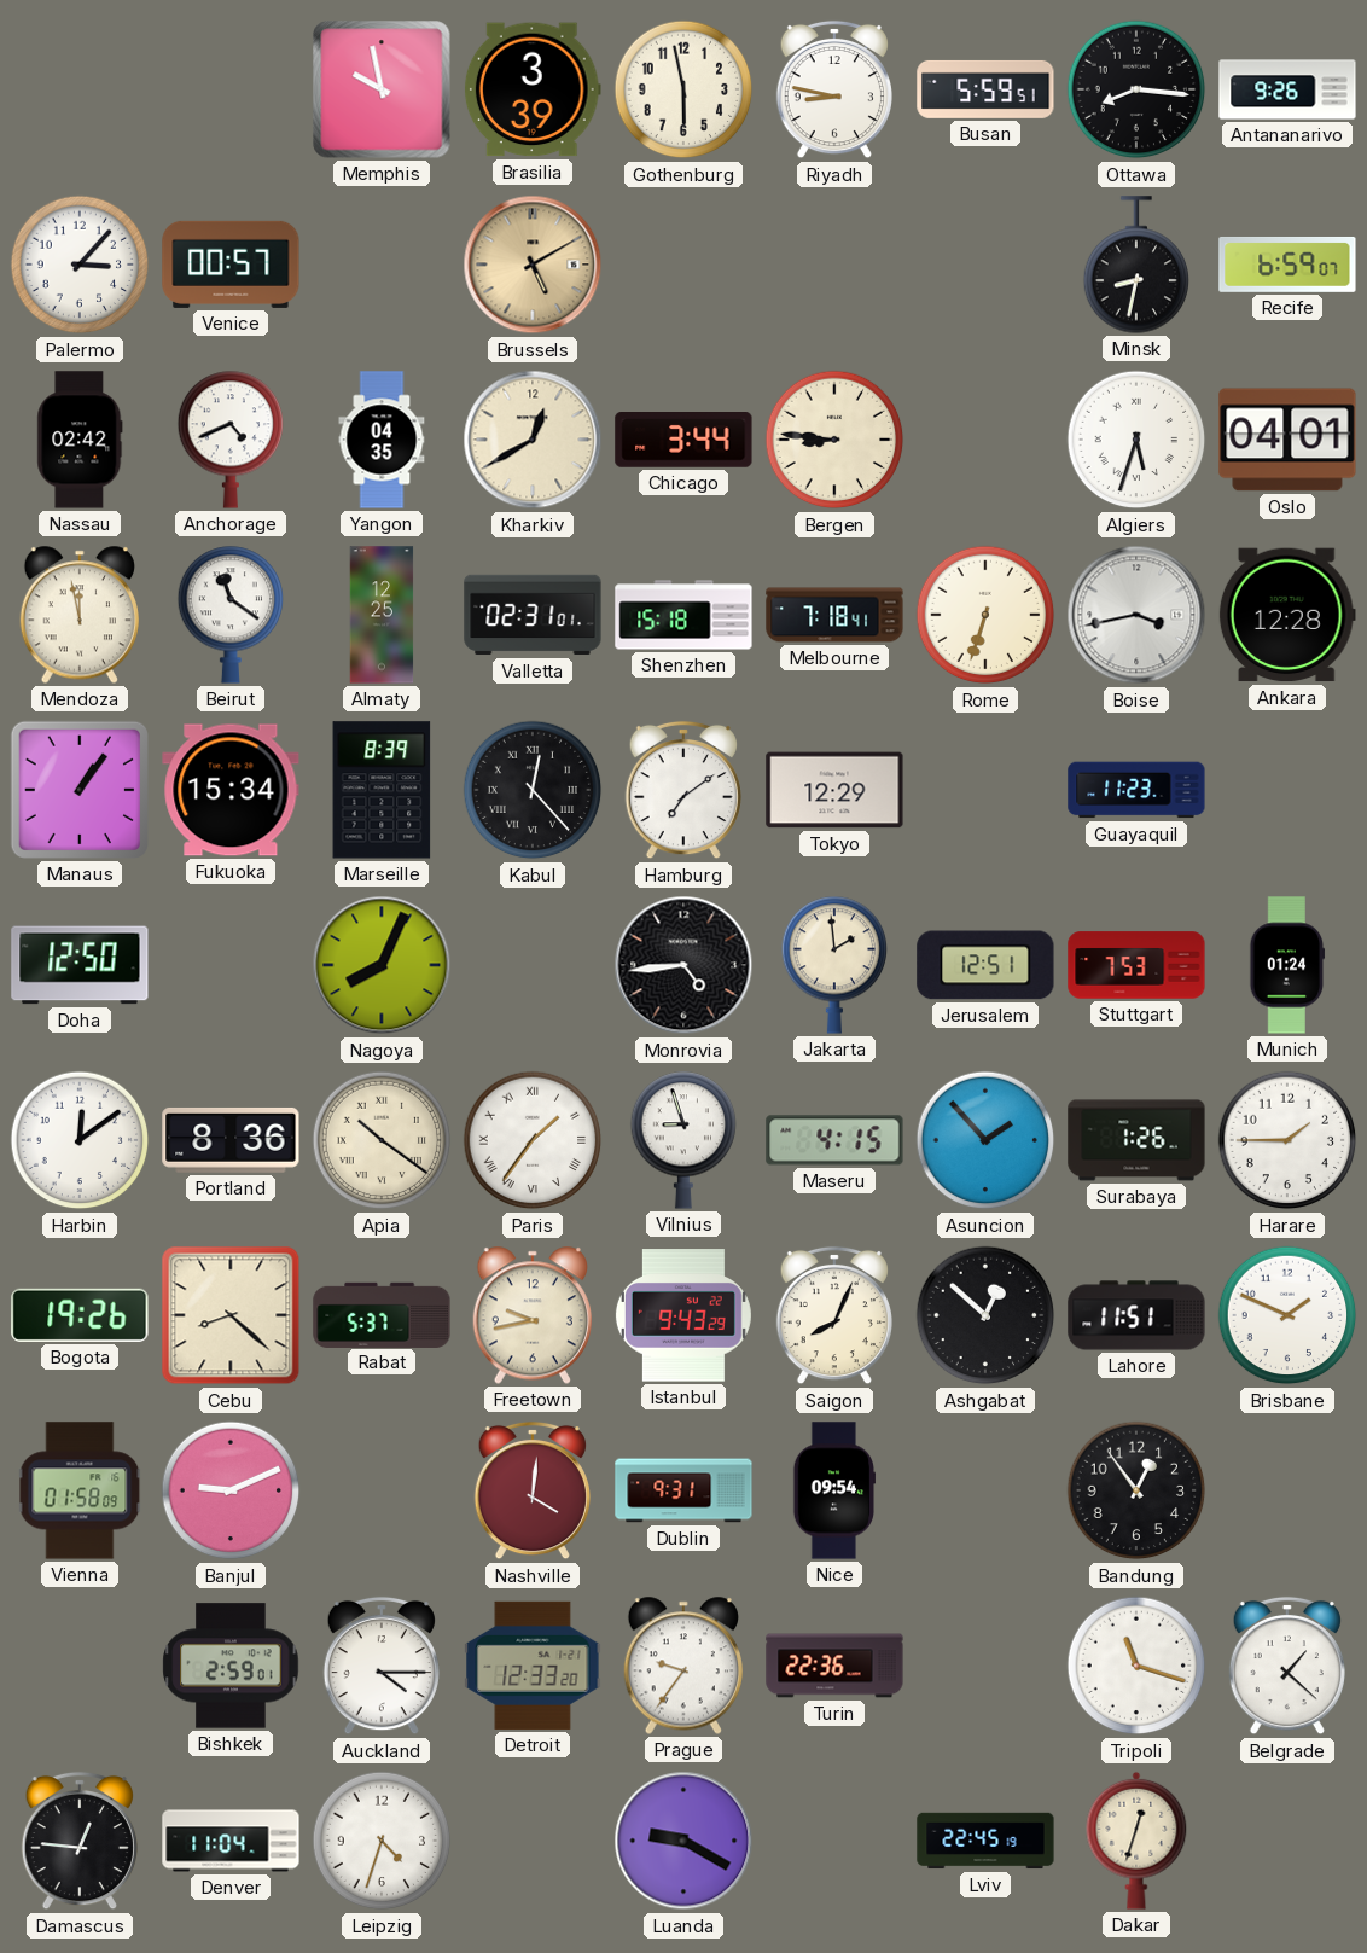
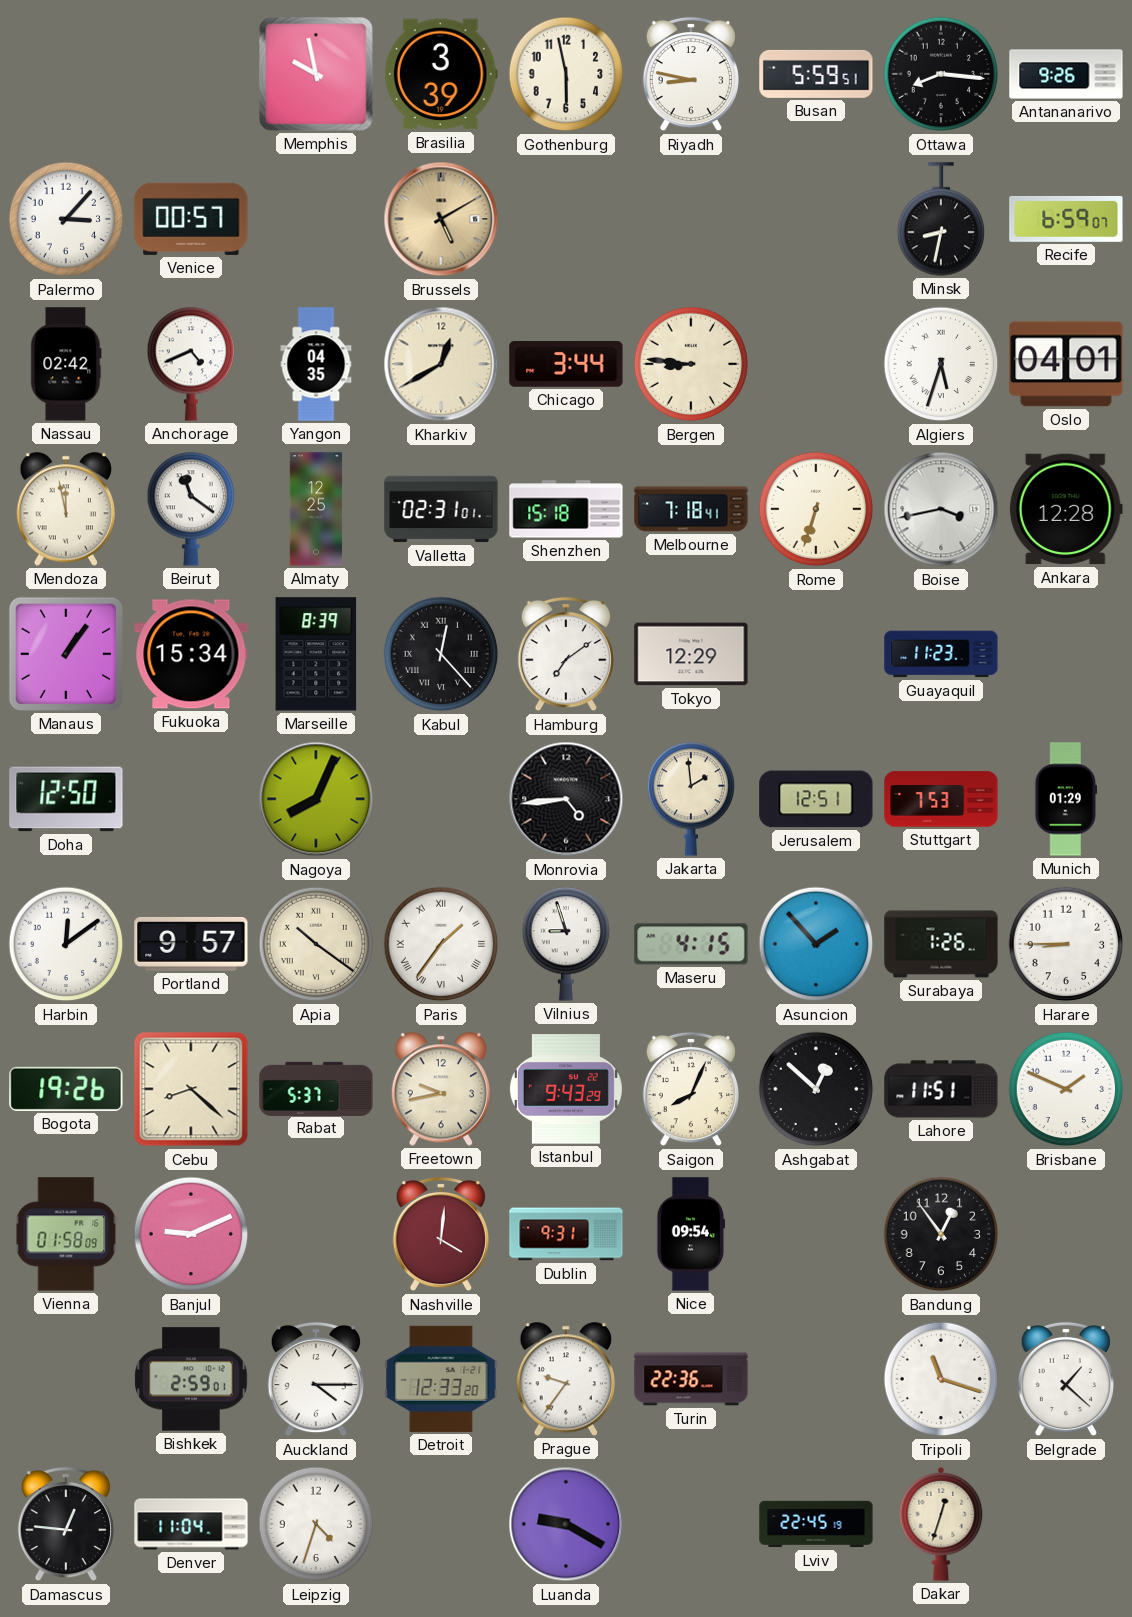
Munich: 01:24 -> 01:29 (1066, 799)
Portland: 8:36 -> 9:57 (191, 944)
Harare: 1:45 -> 8:45 (1066, 944)
